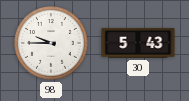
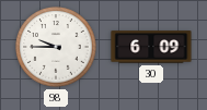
30: 5:43 -> 6:09 (151, 47)
